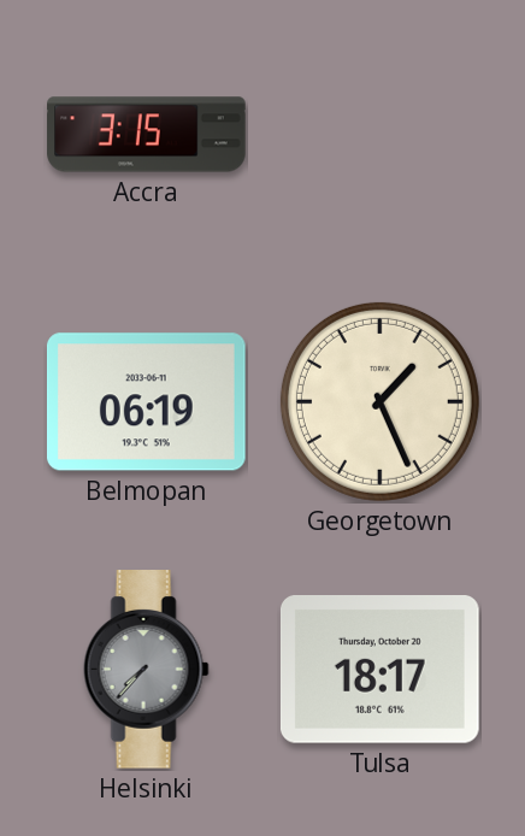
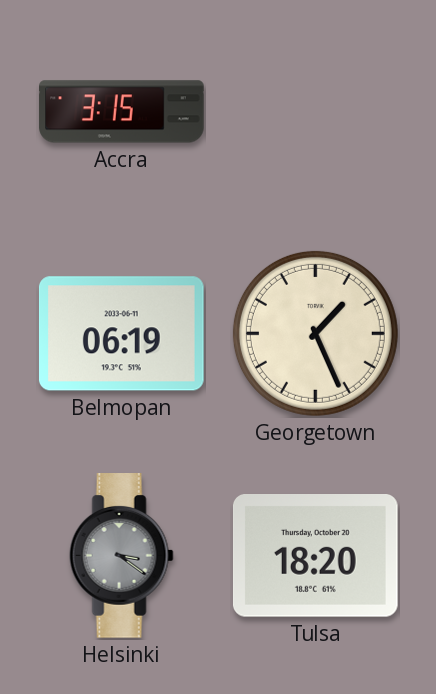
Helsinki: 7:37 -> 3:21 (121, 556)
Tulsa: 18:17 -> 18:20 (315, 556)
